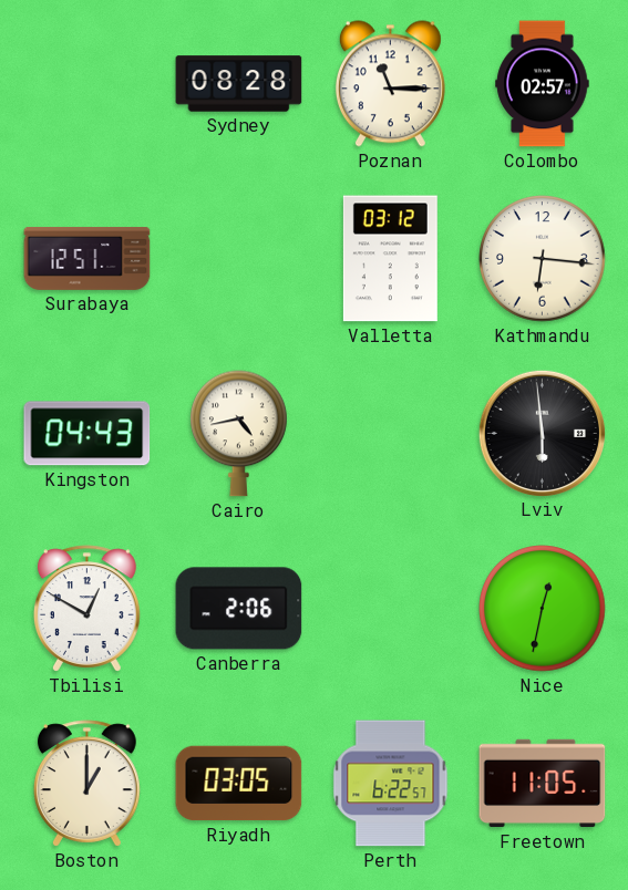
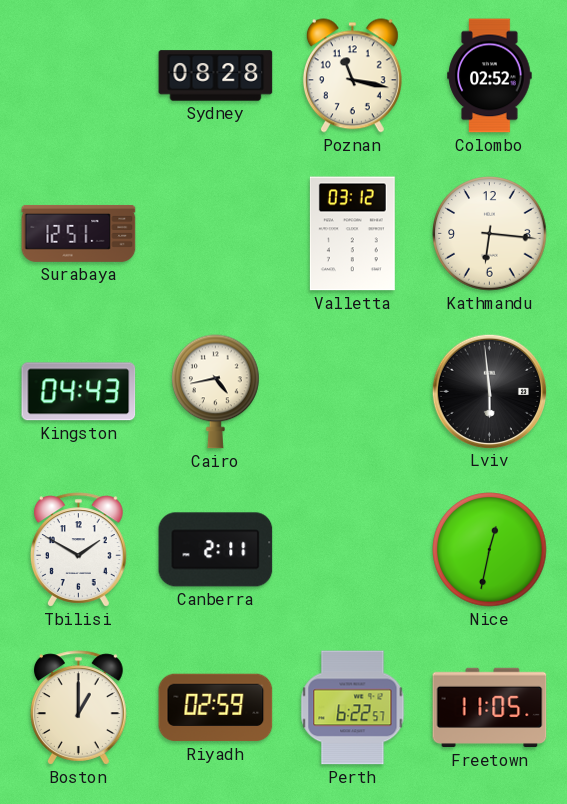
Poznan: 11:15 -> 11:17 (352, 76)
Colombo: 02:57 -> 02:52 (490, 76)
Tbilisi: 12:50 -> 1:50 (78, 550)
Canberra: 2:06 -> 2:11 (216, 550)
Riyadh: 03:05 -> 02:59 (216, 708)
